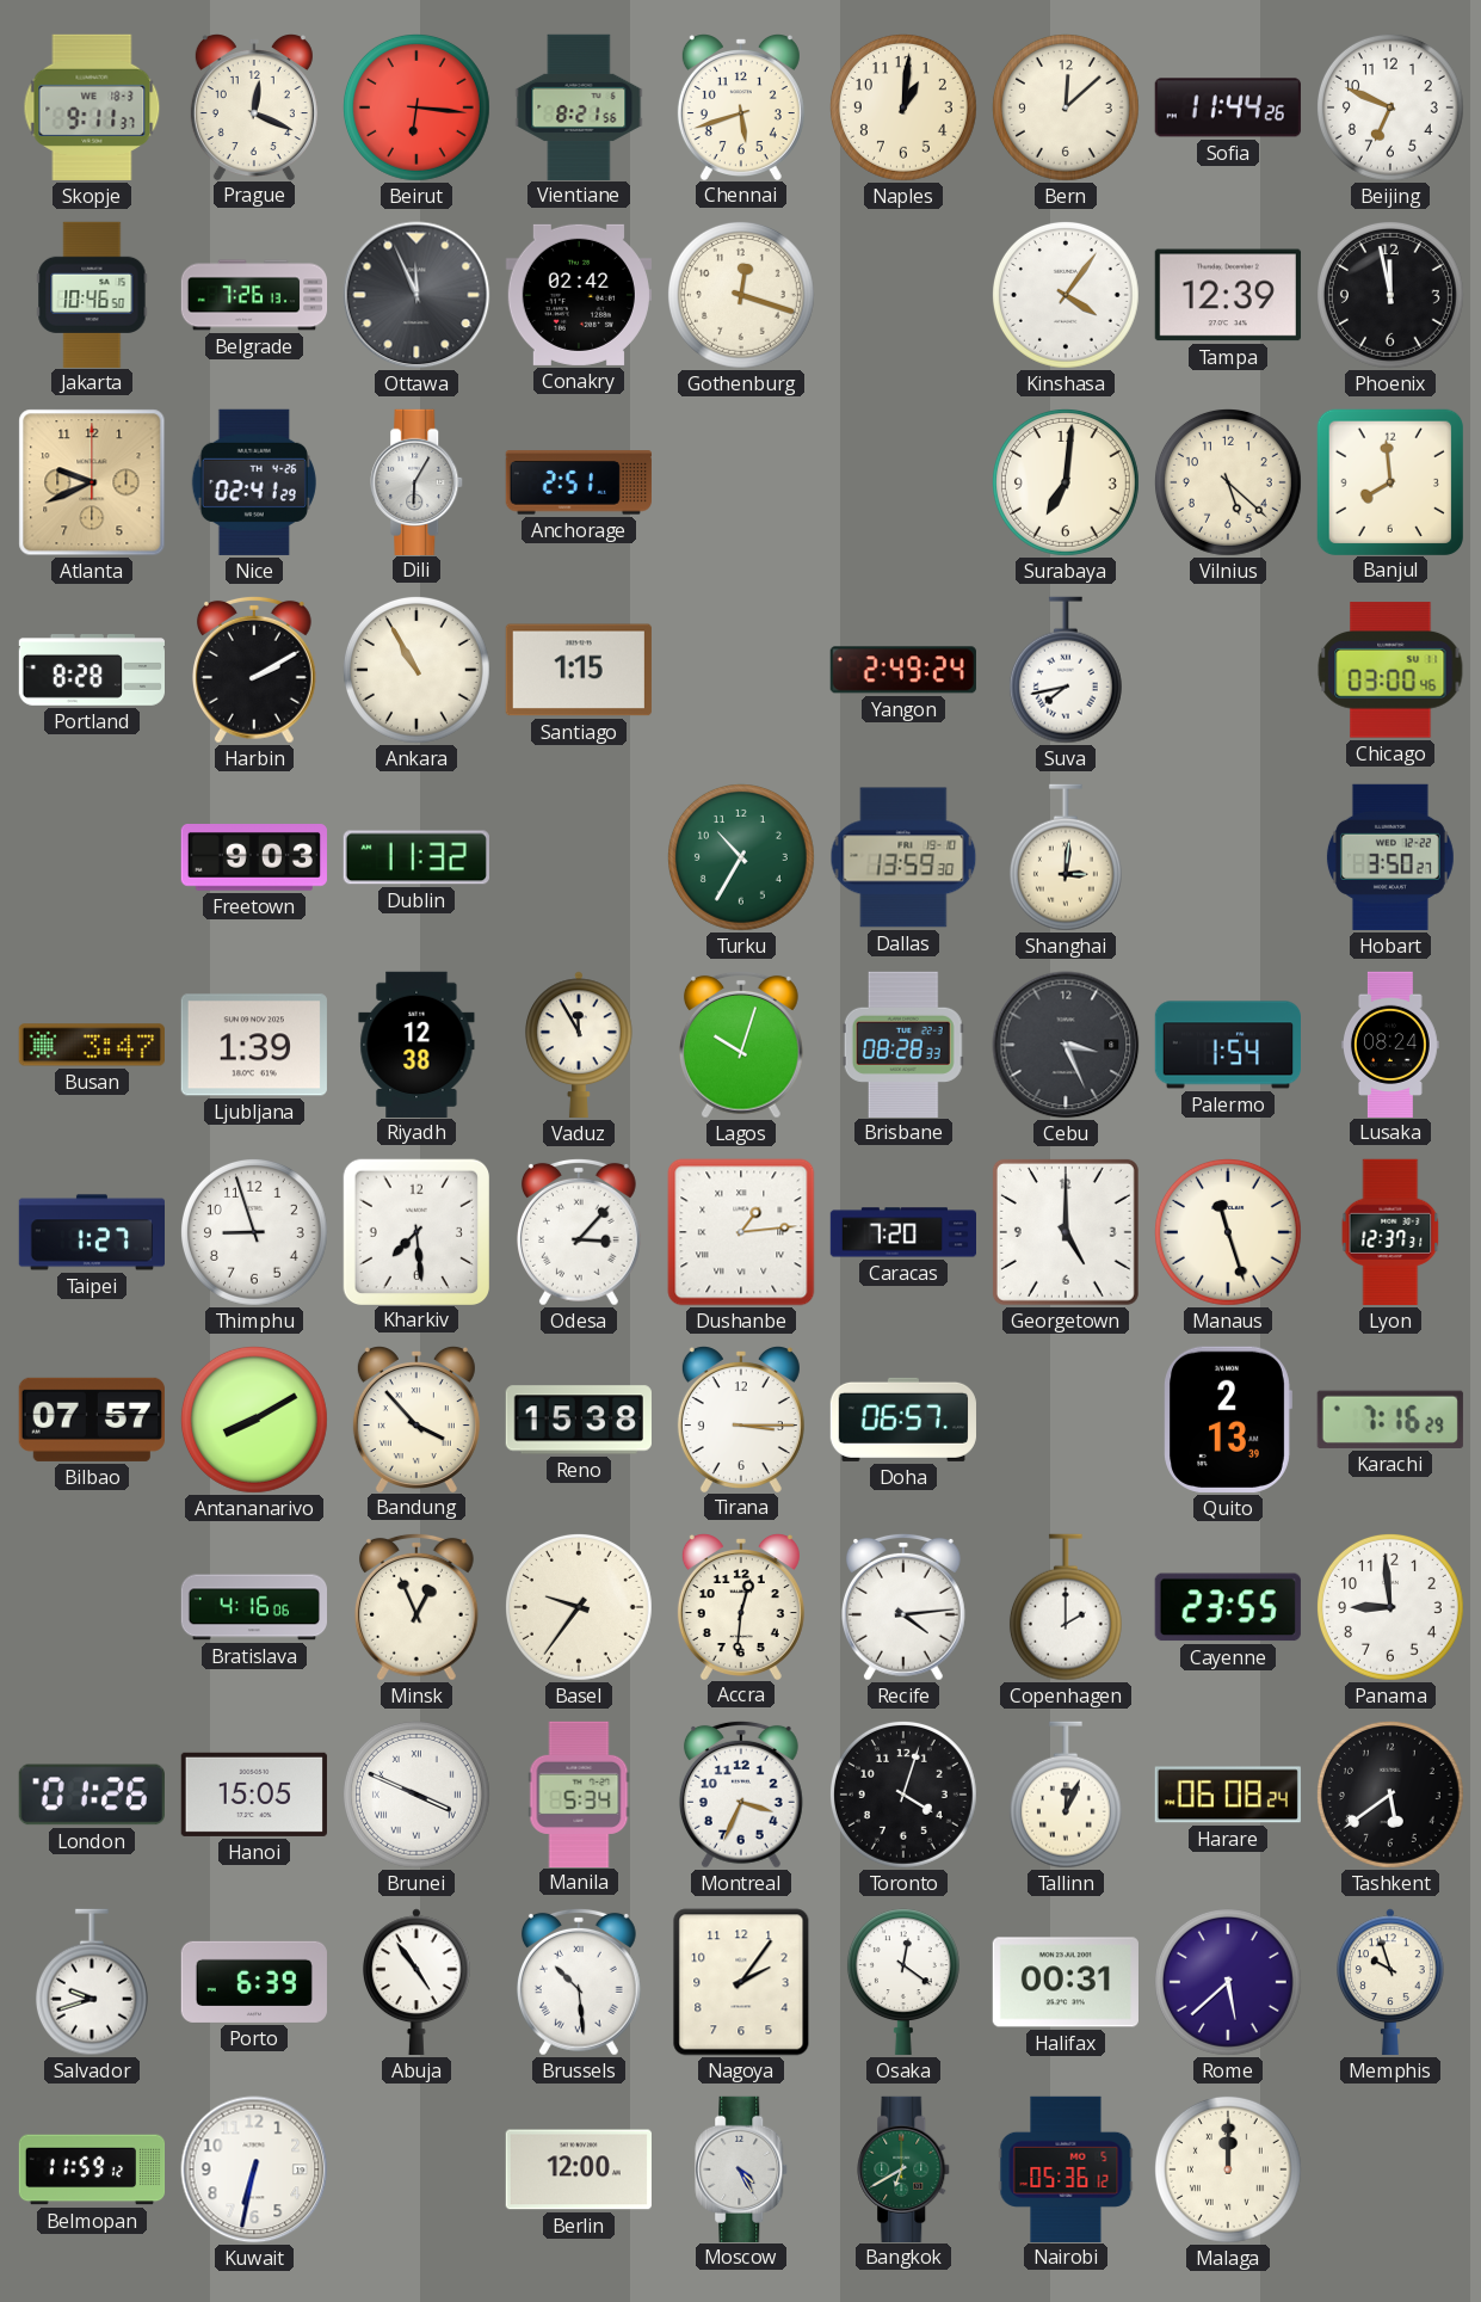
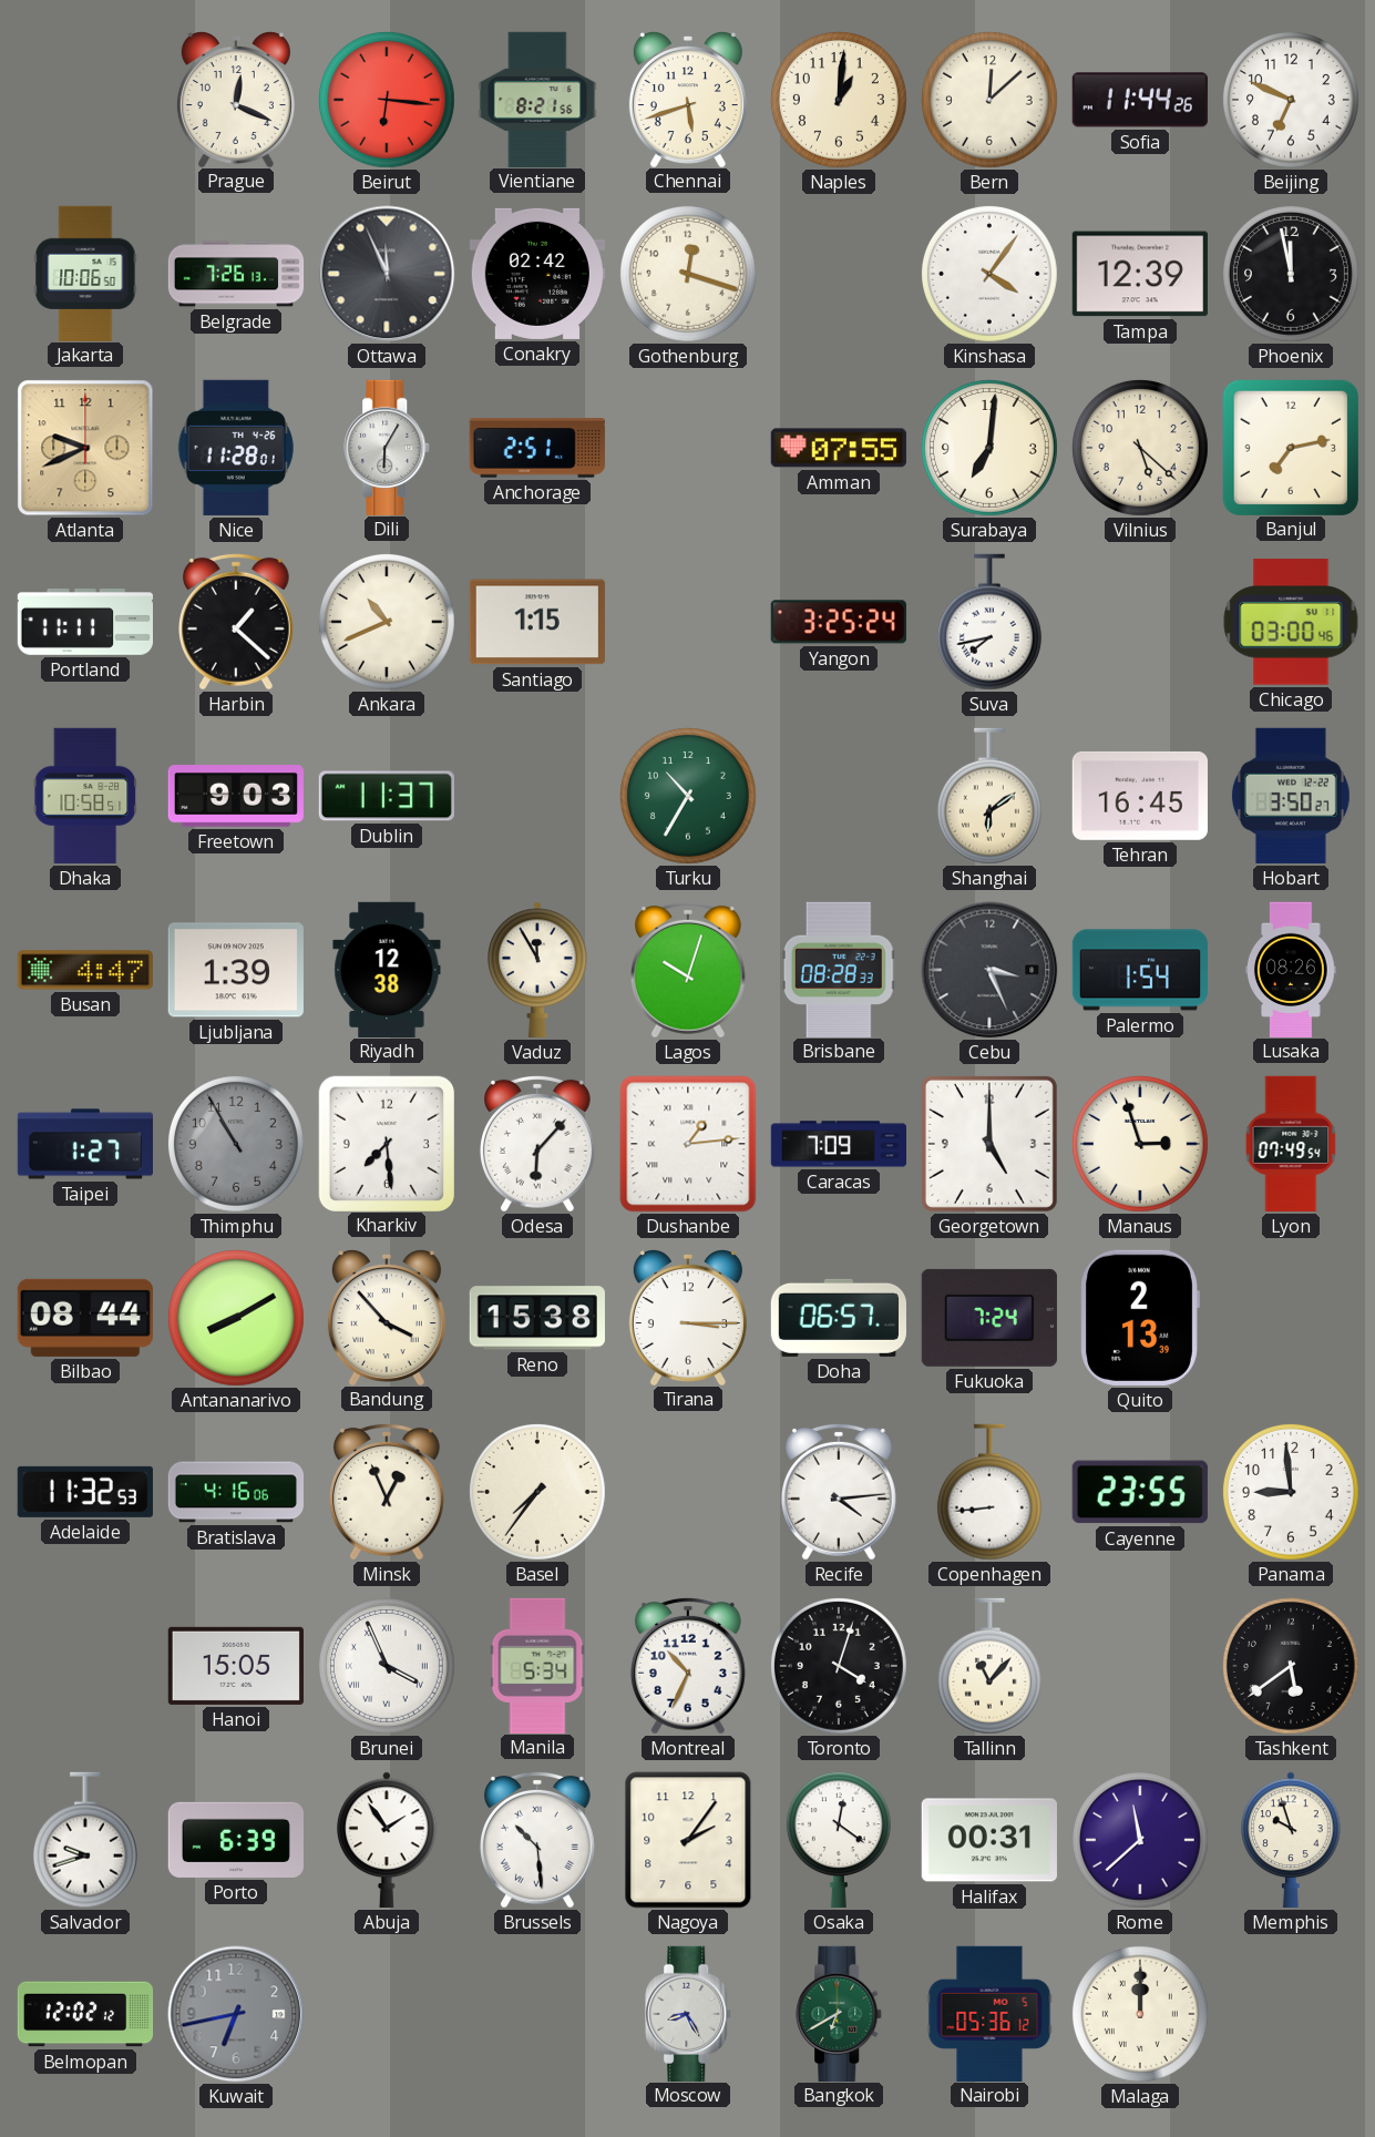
Skopje: 9:11 -> none (92, 107)
Jakarta: 10:46 -> 10:06 (85, 273)
Nice: 02:41 -> 11:28 (236, 448)
Amman: none -> 07:55 (839, 448)
Banjul: 7:59 -> 7:13 (1291, 447)
Portland: 8:28 -> 11:11 (84, 622)
Harbin: 2:10 -> 1:22 (236, 622)
Ankara: 10:55 -> 10:41 (387, 622)
Yangon: 2:49 -> 3:25 (839, 622)
Dhaka: none -> 10:58 (85, 796)
Dublin: 11:32 -> 11:37 (387, 796)
Dallas: 13:59 -> none (903, 857)
Shanghai: 3:01 -> 6:09 (989, 796)
Tehran: none -> 16:45 (1140, 796)
Busan: 3:47 -> 4:47 (85, 970)
Lusaka: 08:24 -> 08:26 (1291, 969)
Thimphu: 8:57 -> 10:55 (236, 1144)
Thimphu dial: white -> grey (236, 1144)
Odesa: 3:07 -> 6:07 (537, 1144)
Caracas: 7:20 -> 7:09 (838, 1144)
Manaus: 11:27 -> 2:57 (1140, 1144)
Lyon: 12:37 -> 07:49 (1291, 1144)
Bilbao: 07:57 -> 08:44 (85, 1318)
Fukuoka: none -> 7:24 (989, 1318)
Karachi: 7:16 -> none (1390, 1420)
Adelaide: none -> 11:32 (85, 1492)
Basel: 9:36 -> 7:36 (537, 1492)
Accra: 12:31 -> none (741, 1607)
Copenhagen: 2:00 -> 8:44 (989, 1492)
London: 01:26 -> none (92, 1795)
Brunei: 3:49 -> 3:56 (387, 1666)
Montreal: 3:34 -> 10:34 (688, 1666)
Tallinn: 12:04 -> 11:07 (989, 1666)
Harare: 06:08 -> none (1228, 1795)
Abuja: 4:54 -> 1:54 (388, 1840)
Rome: 5:38 -> 11:38 (1140, 1840)
Belmopan: 11:59 -> 12:02 (85, 2014)
Kuwait: 6:32 -> 6:43 (236, 2014)
Kuwait dial: white -> grey (236, 2014)
Berlin: 12:00 -> none (579, 2169)
Moscow: 4:25 -> 8:25 (689, 2013)
